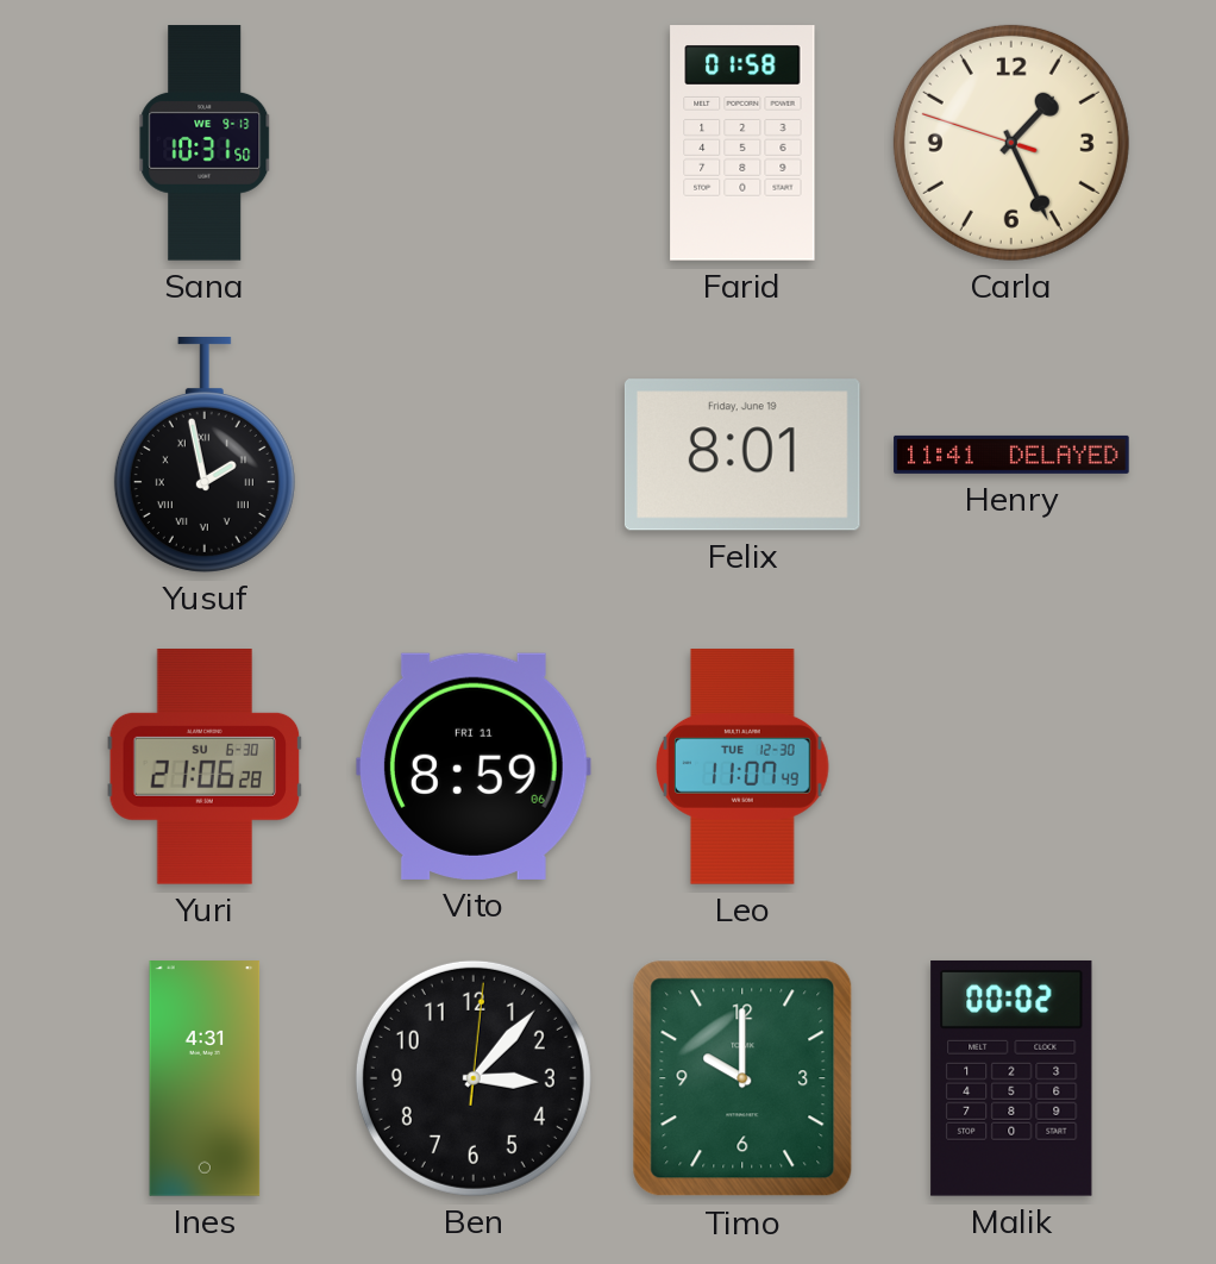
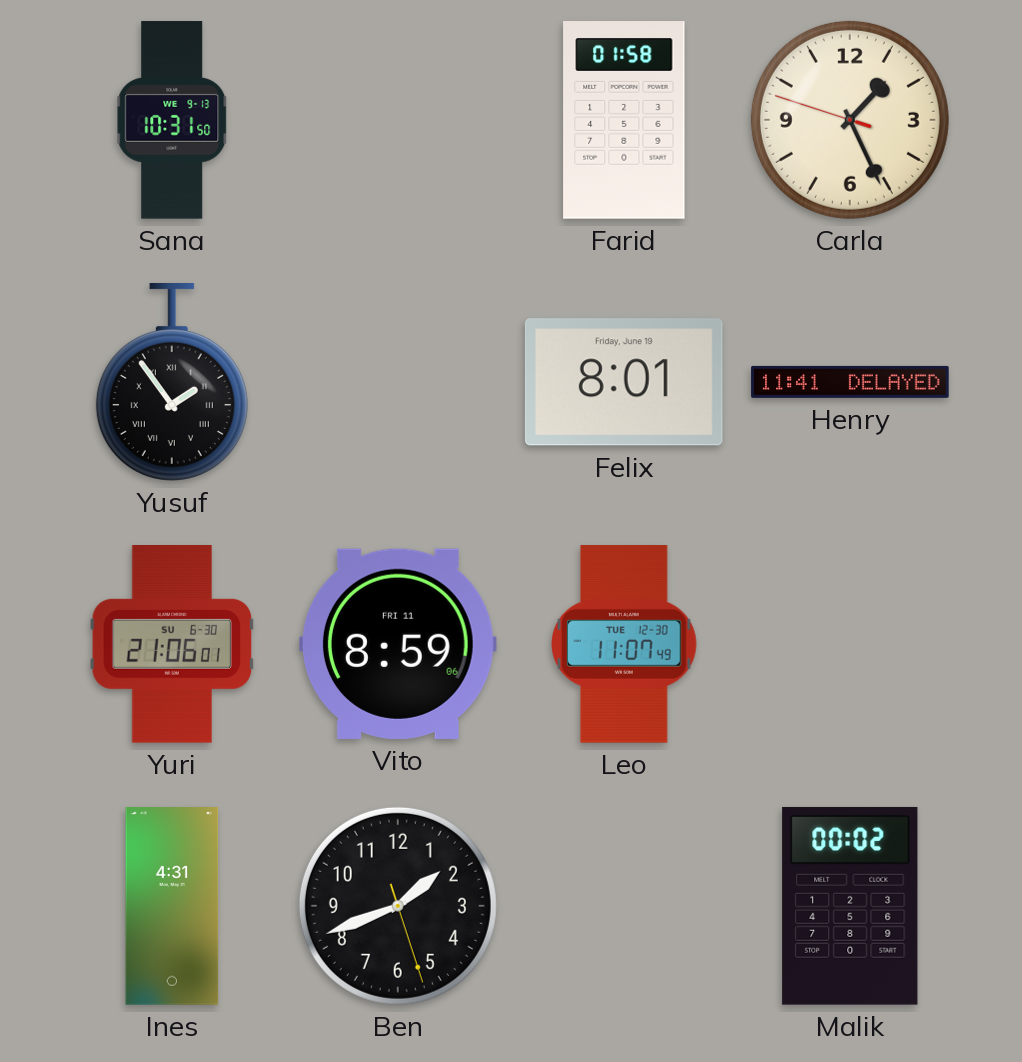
Yusuf: 1:58 -> 1:54 (172, 383)
Yuri: 21:06:28 -> 21:06:01 (172, 645)
Ben: 3:07 -> 1:41 (398, 906)
Timo: 10:00 -> none (742, 1078)
